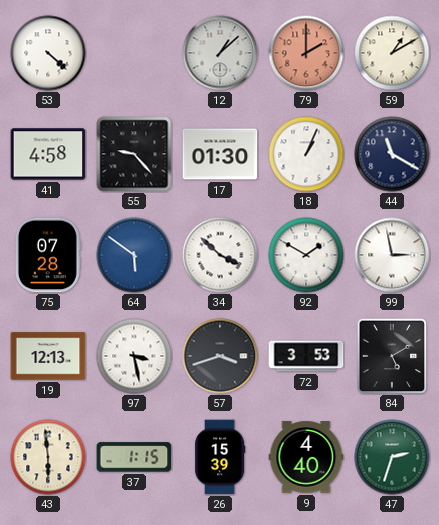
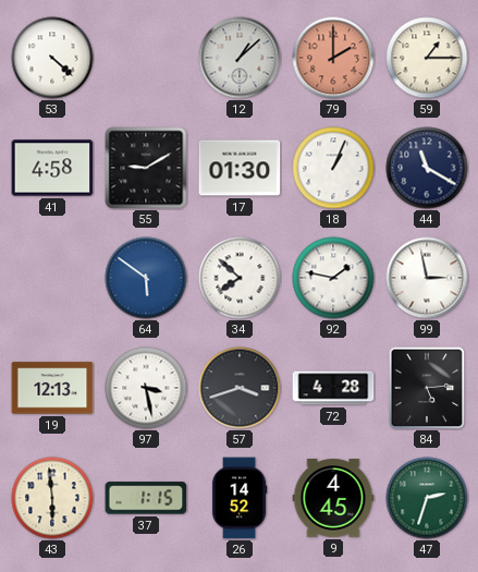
59: 1:10 -> 1:15 (427, 58)
55: 9:23 -> 9:10 (146, 168)
75: 07:28 -> none (48, 255)
34: 3:52 -> 7:52 (240, 278)
92: 1:50 -> 1:47 (333, 278)
72: 3:53 -> 4:28 (333, 388)
84: 5:10 -> 5:14 (427, 388)
26: 15:39 -> 14:52 (240, 498)
9: 4:40 -> 4:45 (333, 498)
